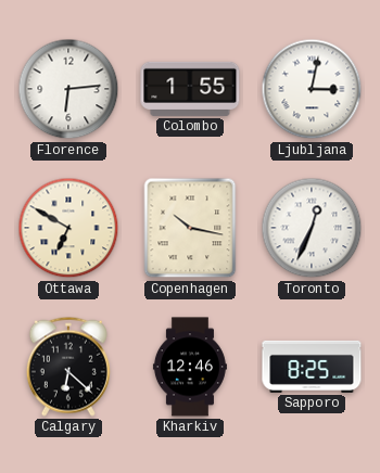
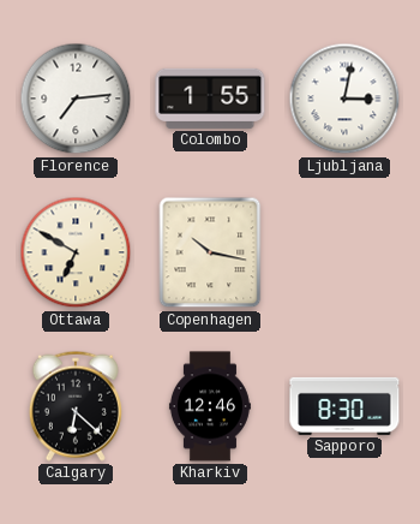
Florence: 6:14 -> 7:14 (76, 99)
Toronto: 12:34 -> none (312, 228)
Sapporo: 8:25 -> 8:30 (344, 406)
